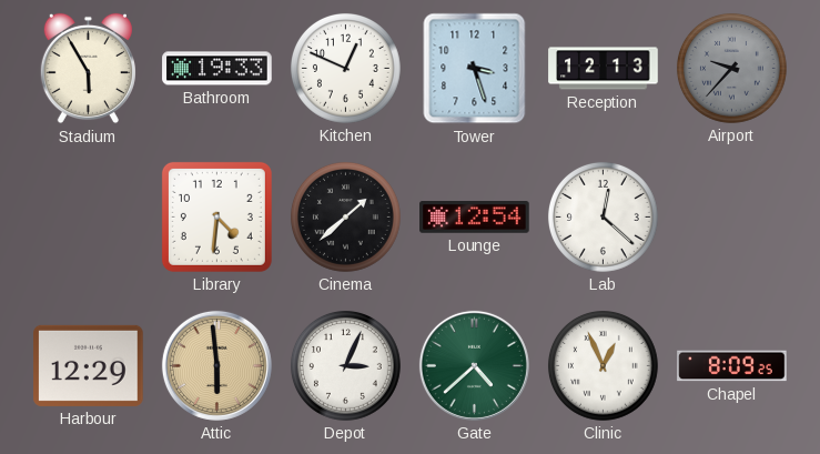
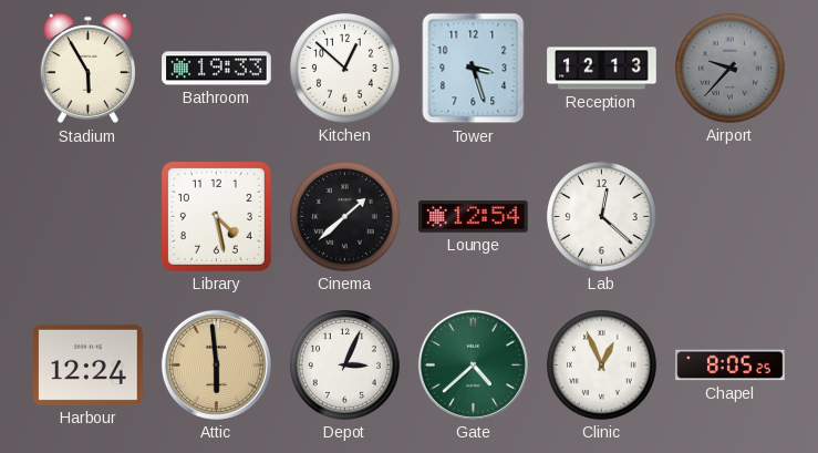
Kitchen: 12:49 -> 12:52 (344, 68)
Library: 4:31 -> 4:28 (216, 216)
Harbour: 12:29 -> 12:24 (89, 364)
Chapel: 8:09 -> 8:05 (731, 366)
